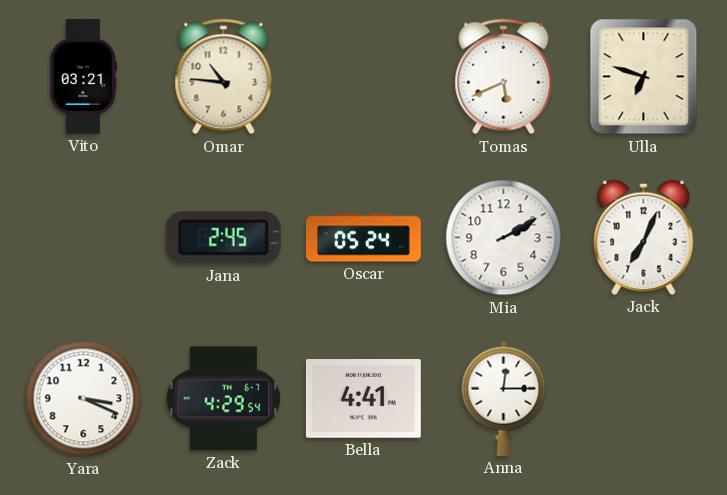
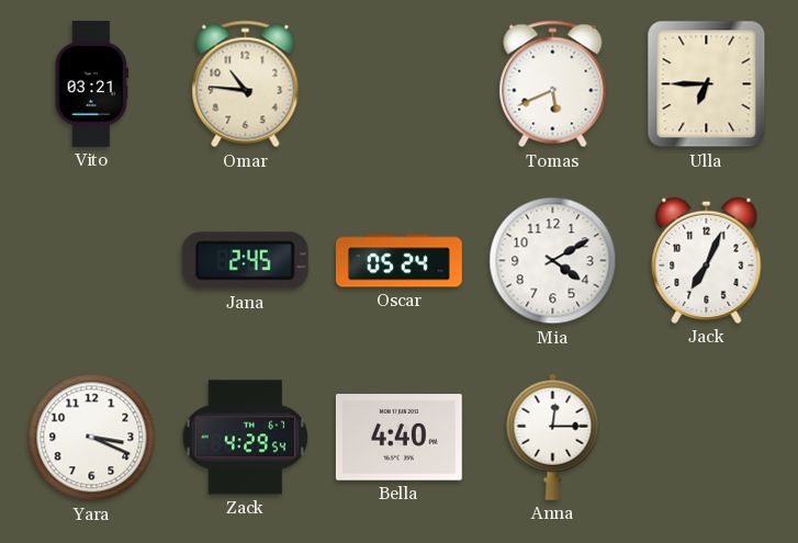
Ulla: 6:48 -> 6:45 (707, 84)
Mia: 2:10 -> 4:10 (553, 261)
Bella: 4:41 -> 4:40 (398, 438)
